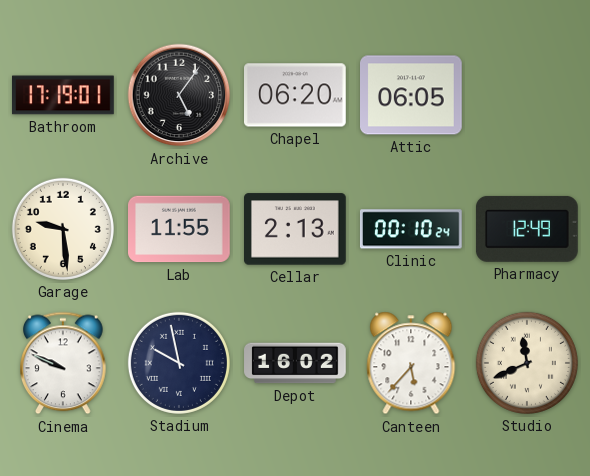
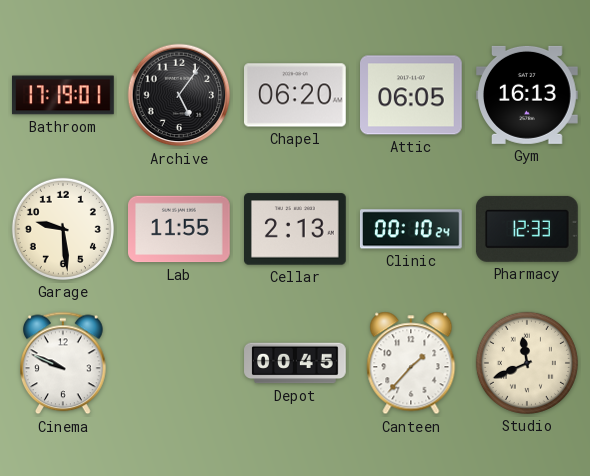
Gym: none -> 16:13 (528, 95)
Pharmacy: 12:49 -> 12:33 (527, 229)
Stadium: 9:58 -> none (179, 363)
Depot: 16:02 -> 00:45 (295, 363)
Canteen: 5:37 -> 1:37 (411, 363)
